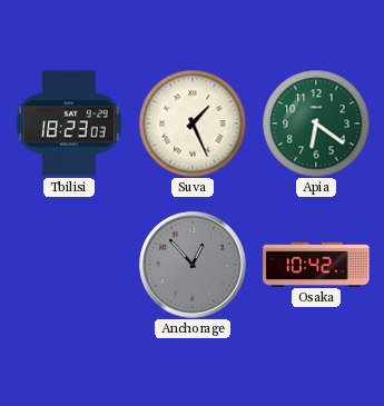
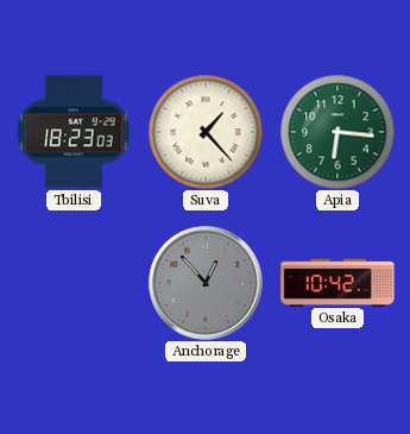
Suva: 1:26 -> 1:23 (206, 132)
Apia: 6:21 -> 6:16 (338, 132)
